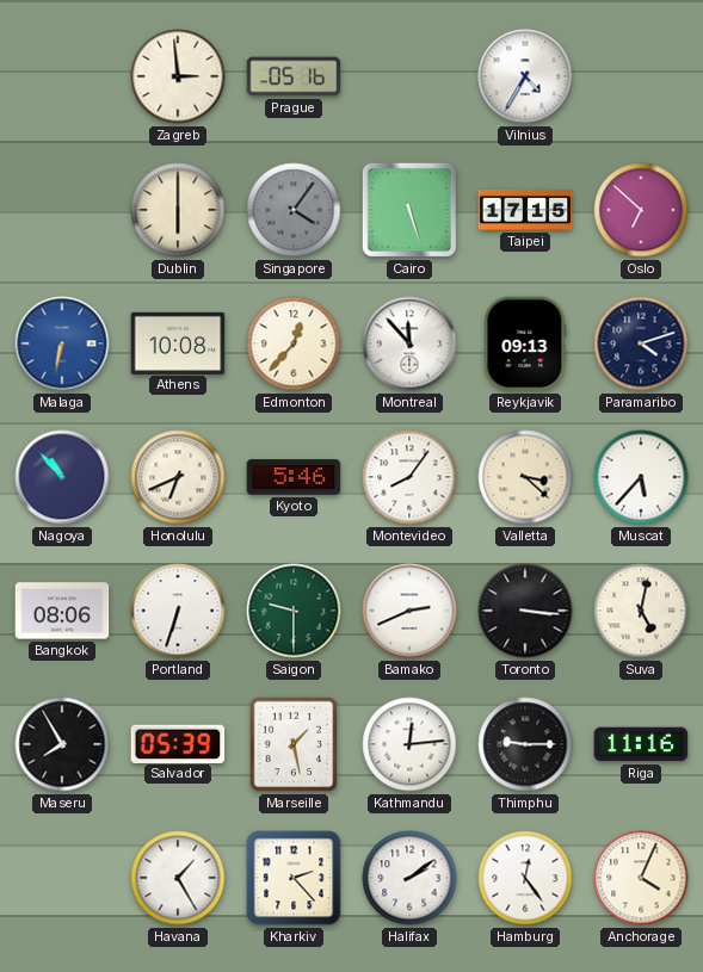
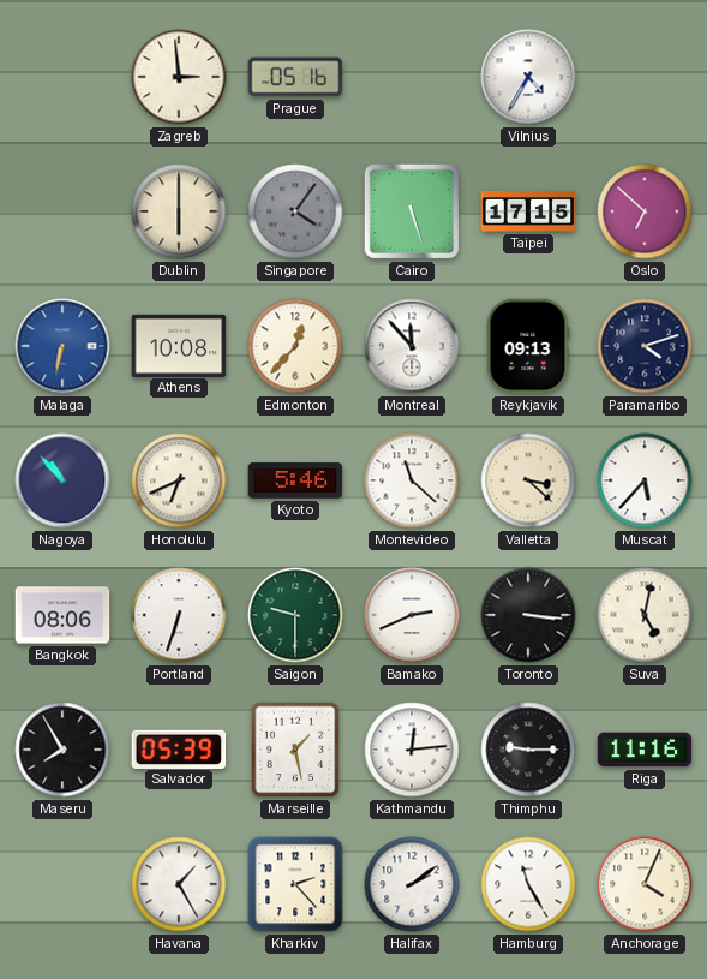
Montevideo: 8:06 -> 11:22 (412, 480)
Hamburg: 12:24 -> 11:25 (528, 884)
